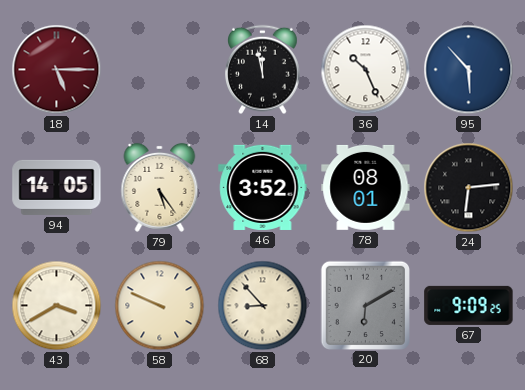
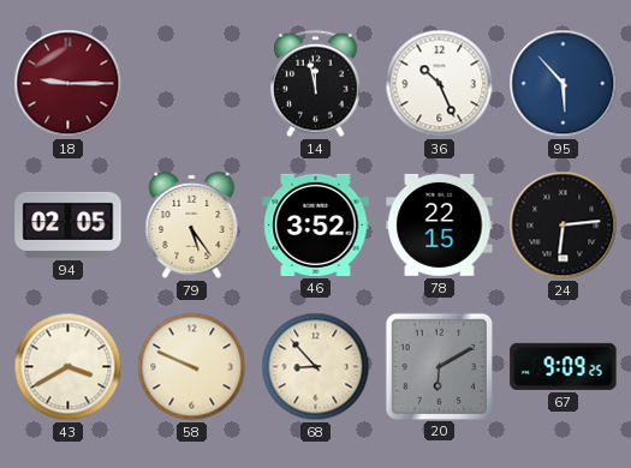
18: 5:15 -> 9:15 (69, 84)
94: 14:05 -> 02:05 (69, 224)
78: 08:01 -> 22:15 (440, 224)
